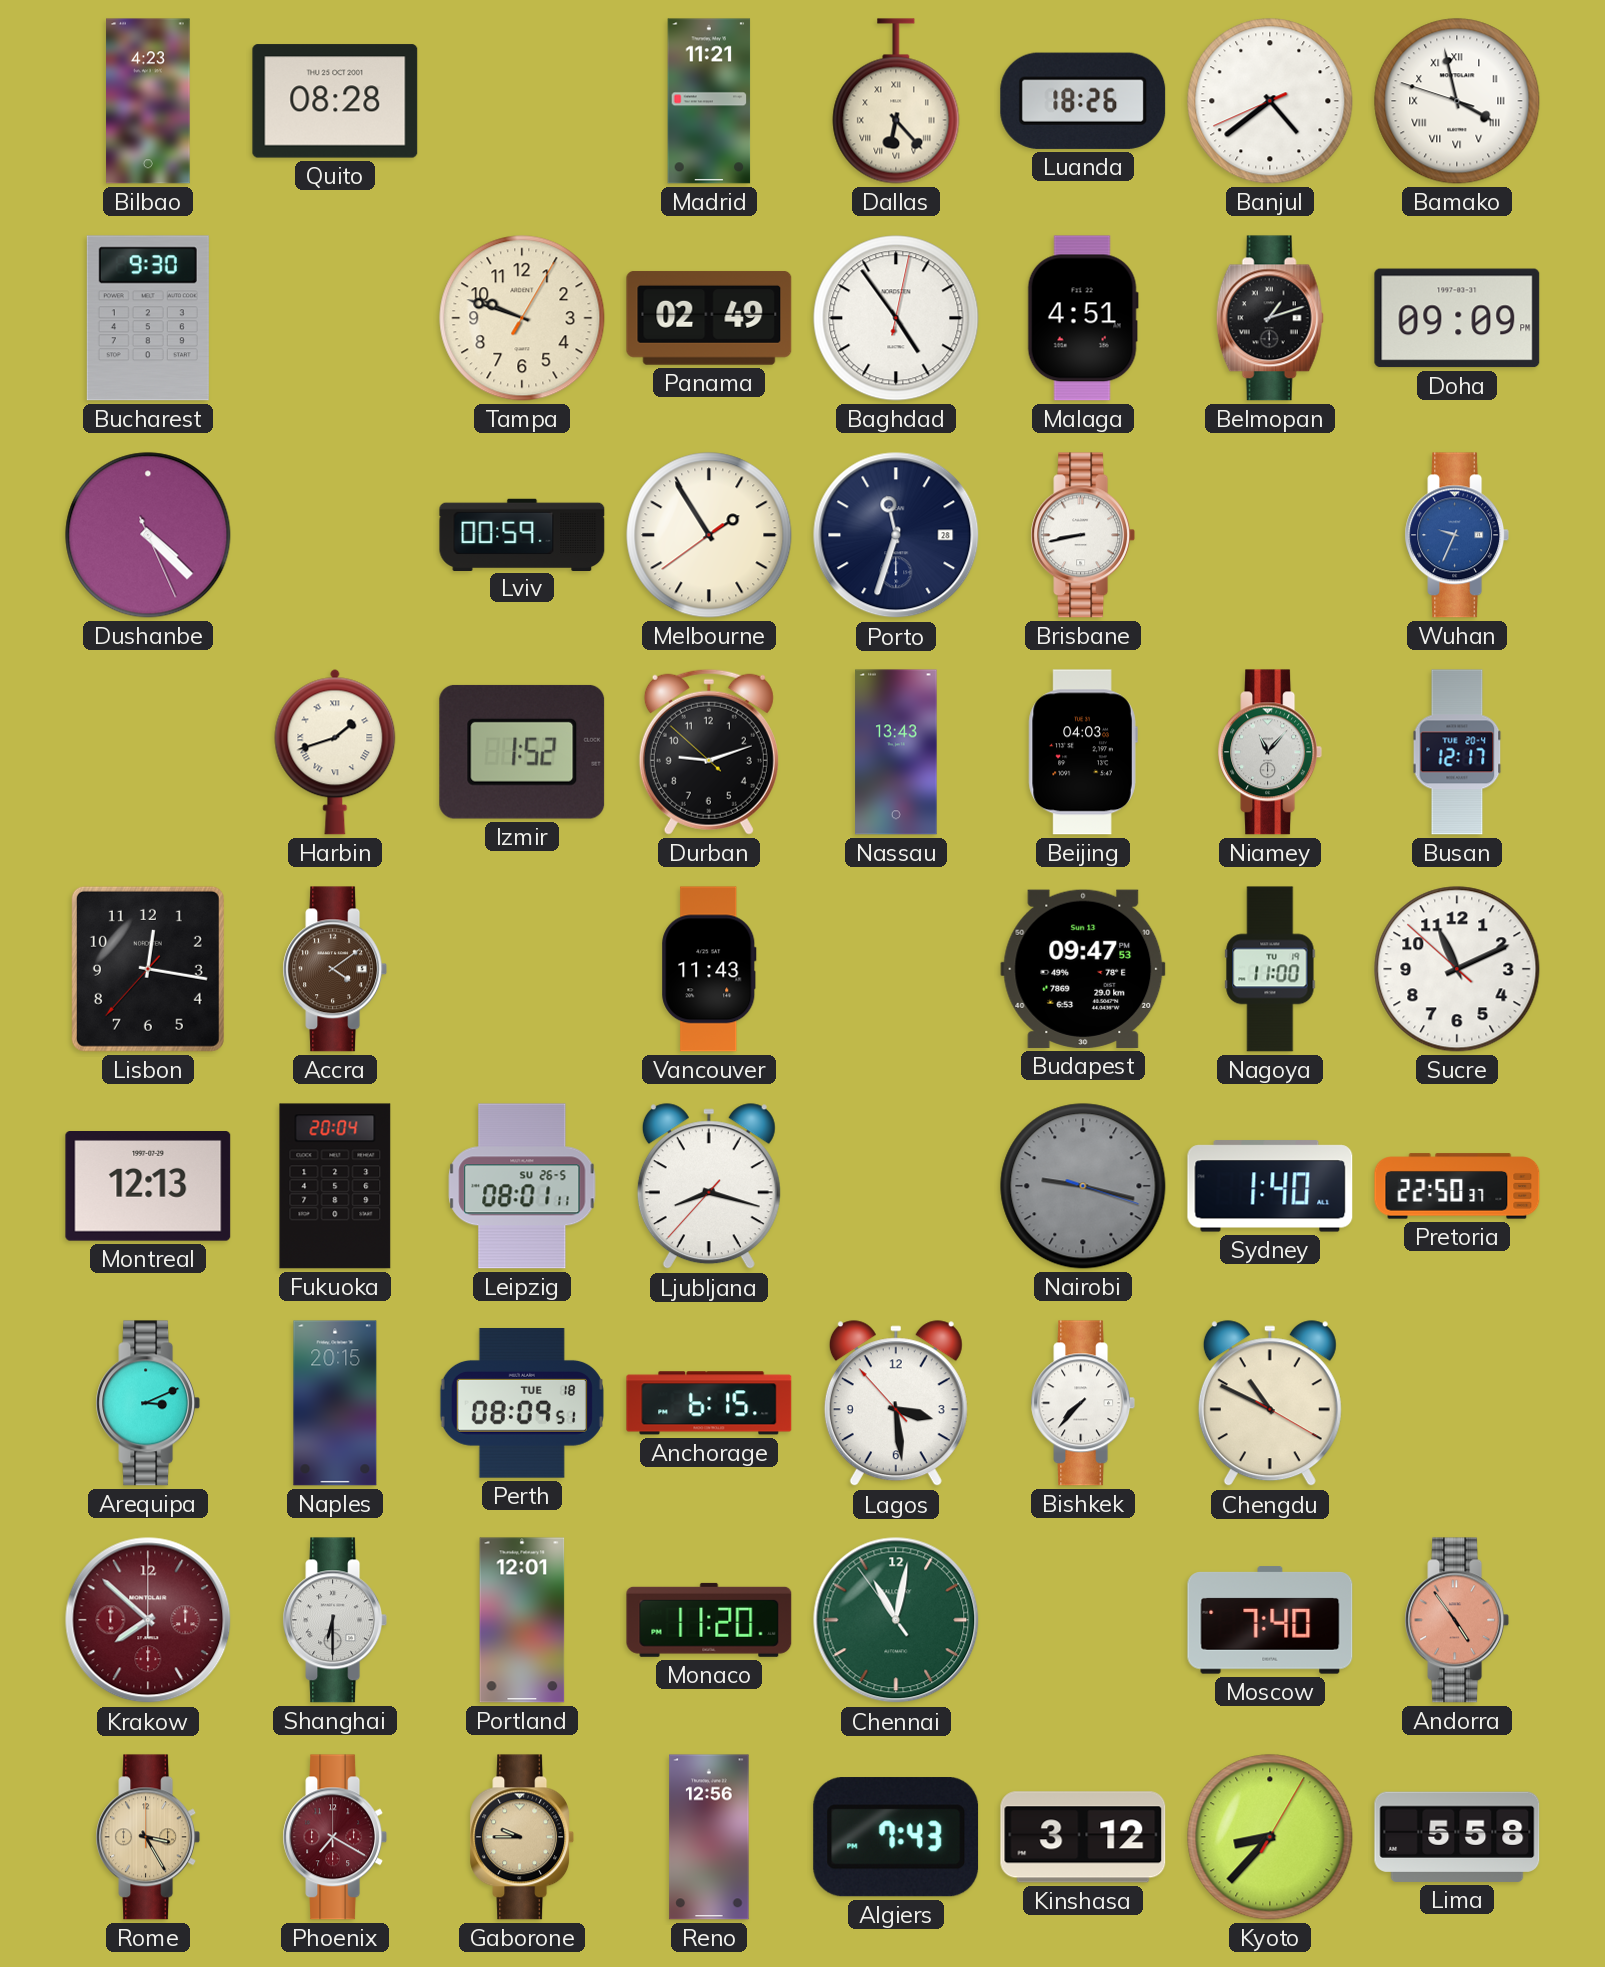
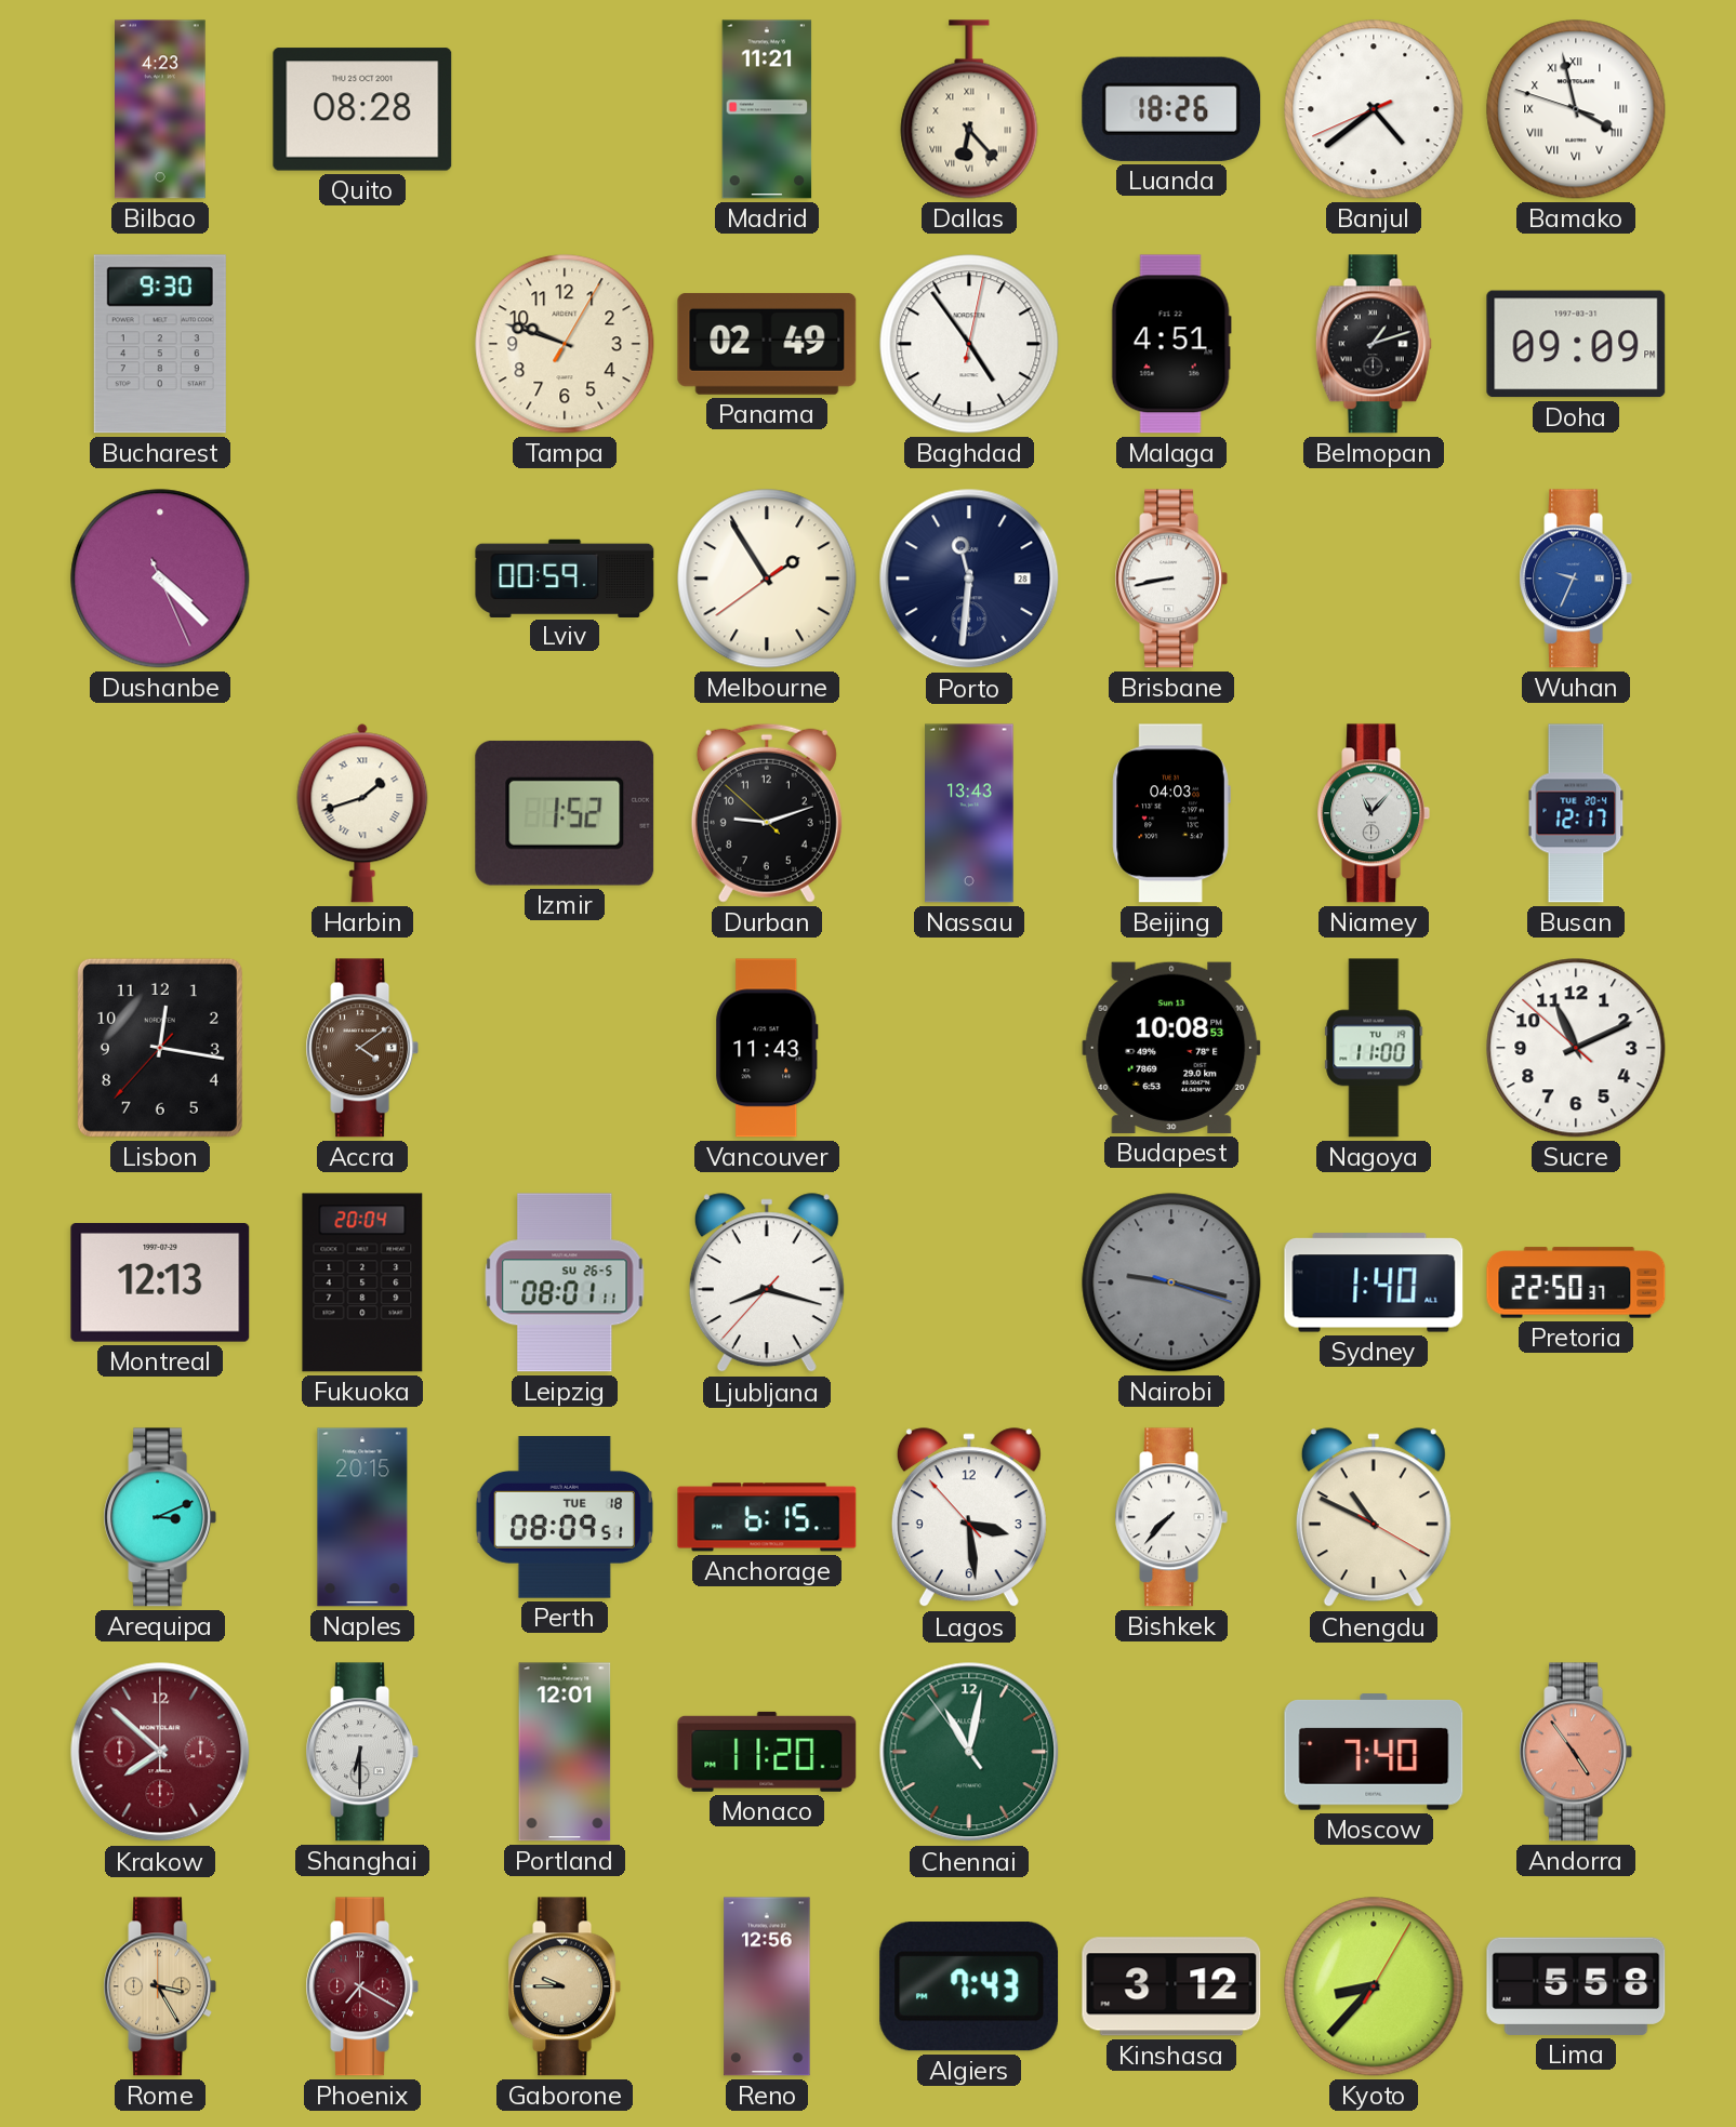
Porto: 11:33 -> 11:31 (969, 579)
Budapest: 09:47 -> 10:08 (1171, 1048)
